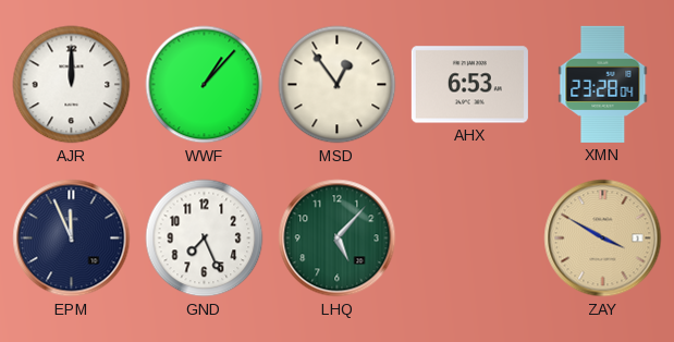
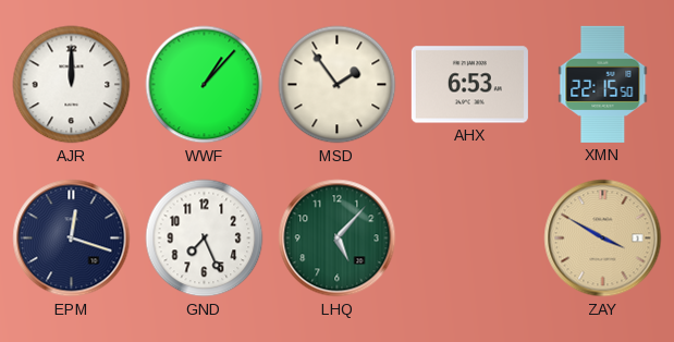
MSD: 12:54 -> 1:54 (338, 85)
XMN: 23:28 -> 22:15 (603, 84)
EPM: 11:56 -> 12:18 (72, 239)
